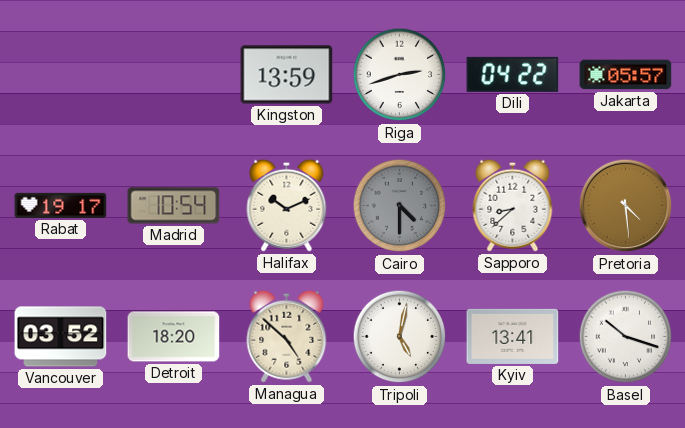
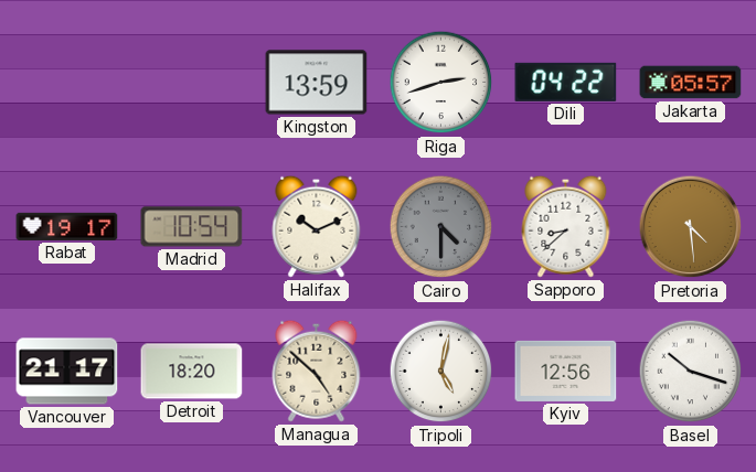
Vancouver: 03:52 -> 21:17 (67, 372)
Kyiv: 13:41 -> 12:56 (566, 371)
